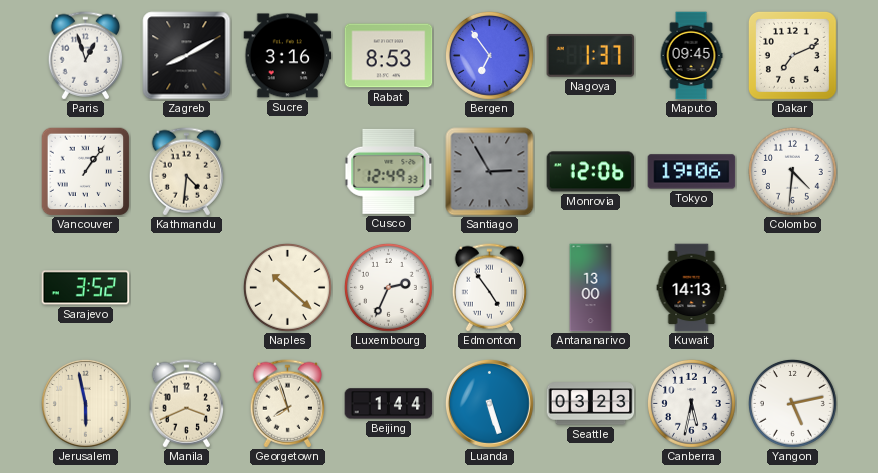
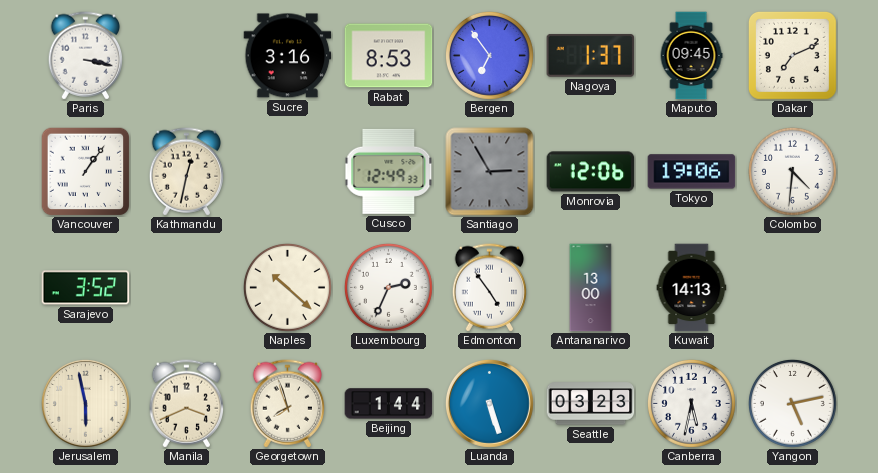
Paris: 12:57 -> 3:17 (85, 56)
Zagreb: 8:10 -> none (187, 56)
Kathmandu: 4:31 -> 12:32 (186, 172)
